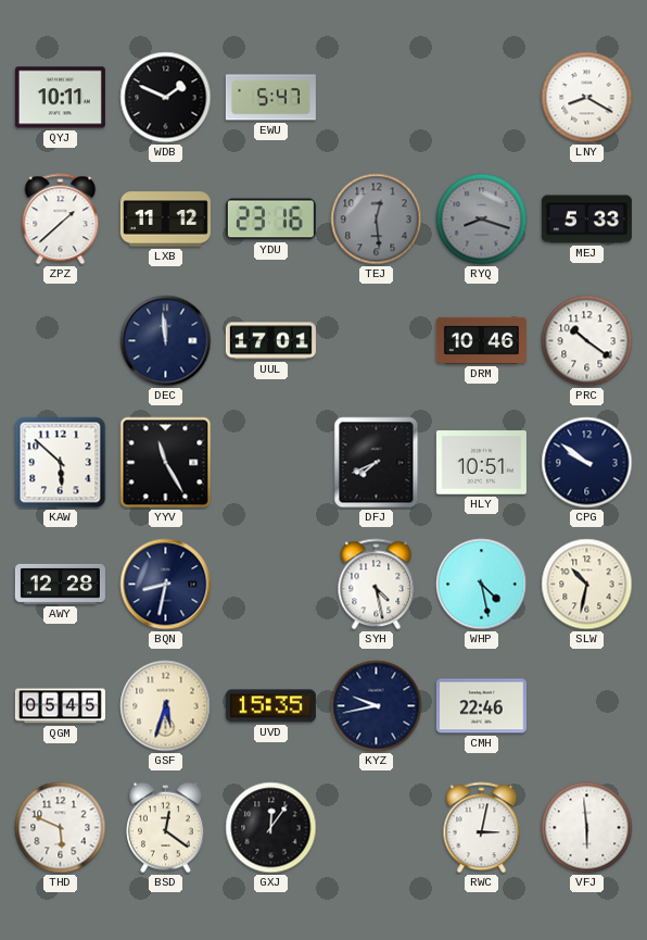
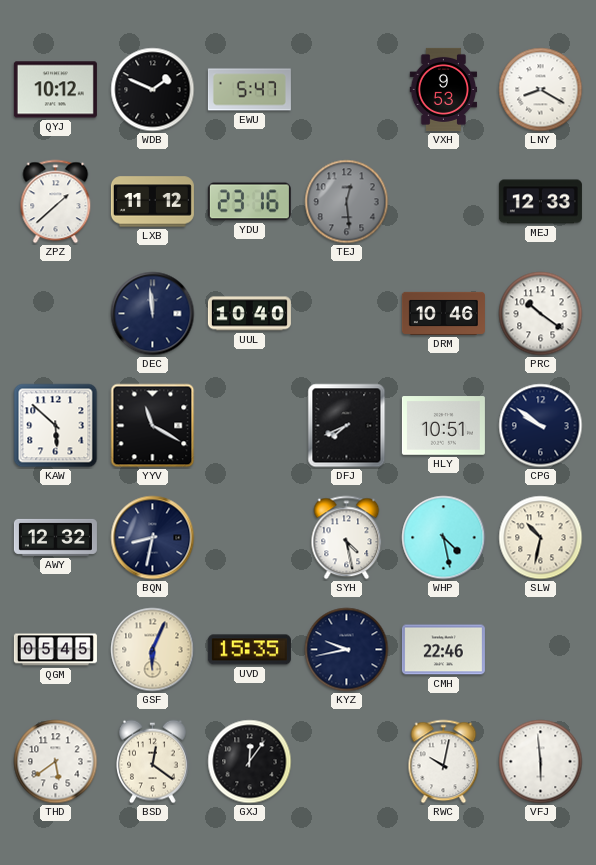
QYJ: 10:11 -> 10:12 (55, 90)
VXH: none -> 9:53 (444, 89)
RYQ: 8:18 -> none (482, 220)
MEJ: 5:33 -> 12:33 (540, 202)
UUL: 17:01 -> 10:40 (249, 314)
YYV: 11:25 -> 11:20 (153, 426)
AWY: 12:28 -> 12:32 (55, 537)
GSF: 5:33 -> 6:04 (153, 650)
THD: 5:49 -> 5:39 (56, 762)
RWC: 3:02 -> 10:02 (444, 762)
